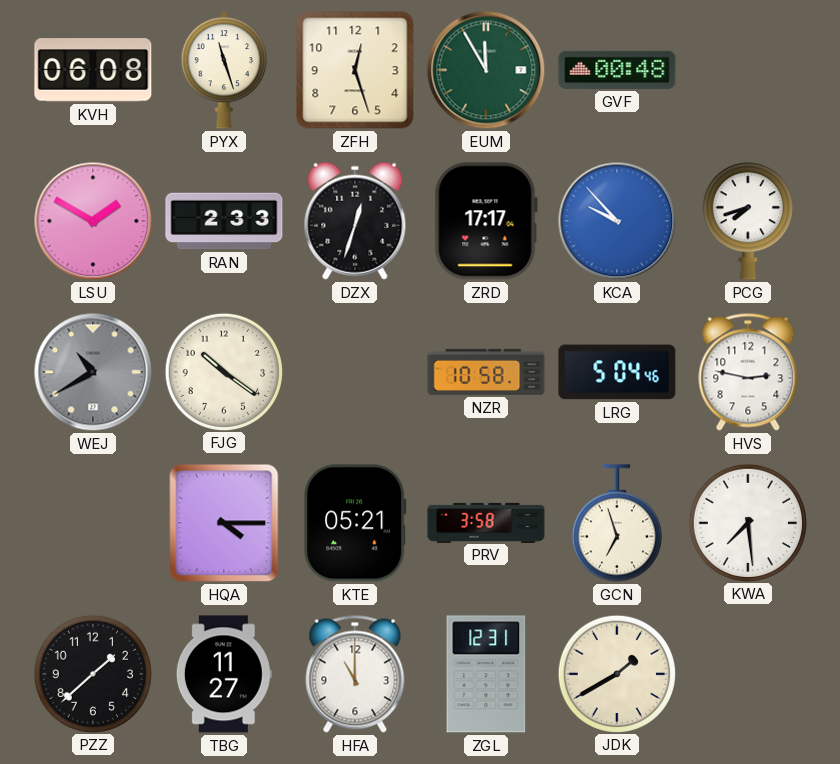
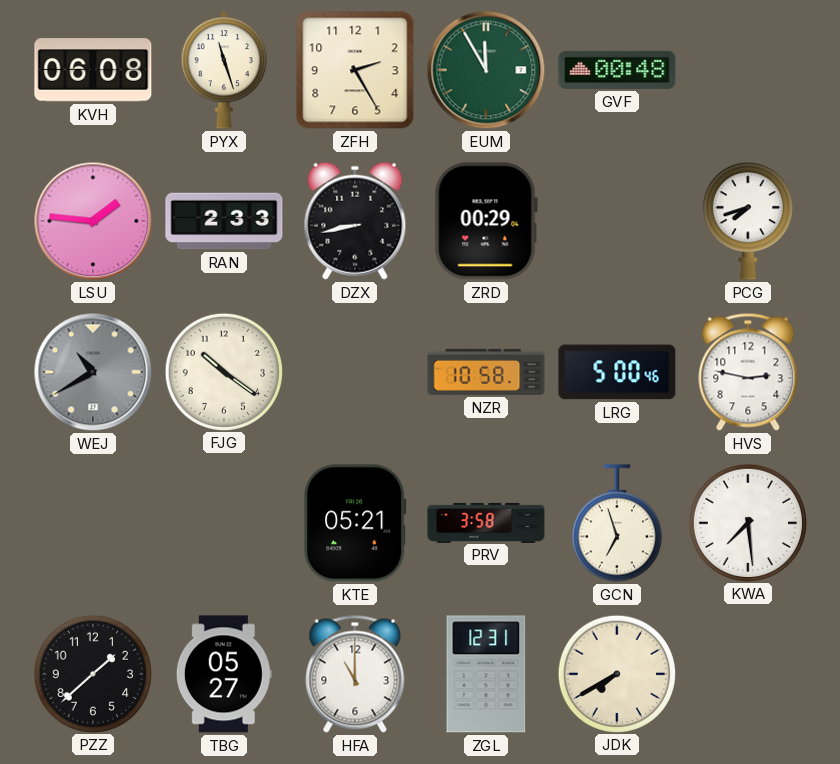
ZFH: 12:27 -> 2:25 (355, 70)
LSU: 1:50 -> 1:46 (93, 221)
DZX: 12:33 -> 8:43 (355, 221)
ZRD: 17:17 -> 00:29 (486, 221)
KCA: 9:53 -> none (617, 221)
LRG: 5:04 -> 5:00 (617, 372)
HQA: 4:15 -> none (224, 523)
TBG: 11:27 -> 05:27 (224, 674)
JDK: 1:40 -> 7:40 (616, 673)
